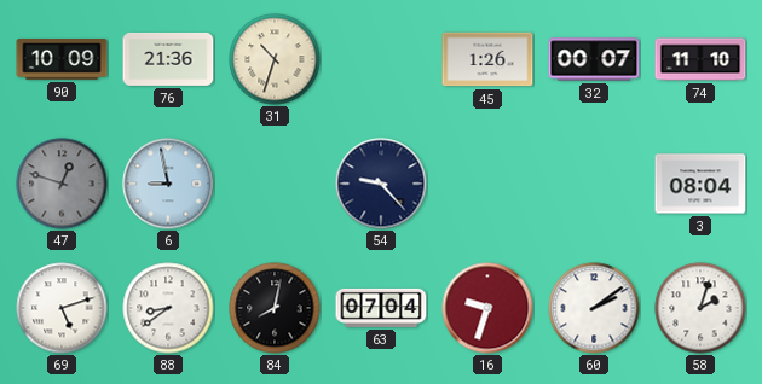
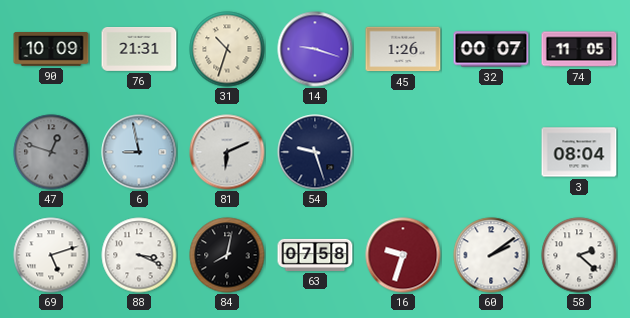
76: 21:36 -> 21:31 (139, 49)
14: none -> 9:18 (315, 49)
74: 11:10 -> 11:05 (579, 49)
81: none -> 6:11 (227, 152)
54: 9:23 -> 9:27 (315, 152)
88: 8:39 -> 3:19 (139, 255)
63: 07:04 -> 07:58 (315, 255)
58: 2:03 -> 2:22 (579, 255)
